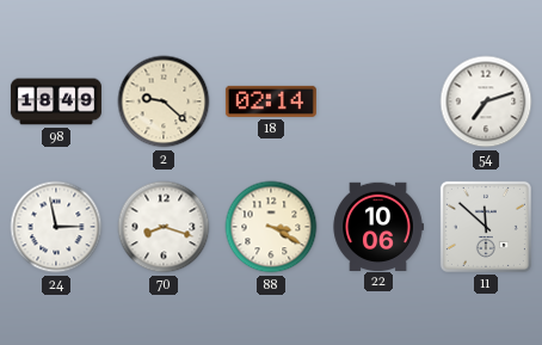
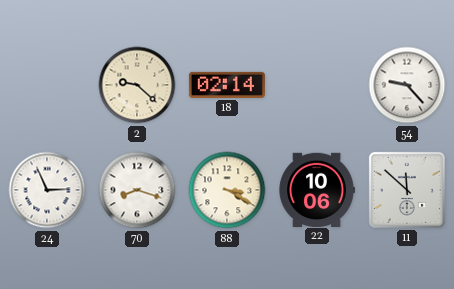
98: 18:49 -> none (56, 101)
54: 7:12 -> 9:23 (407, 85)
24: 2:58 -> 2:56 (47, 190)
